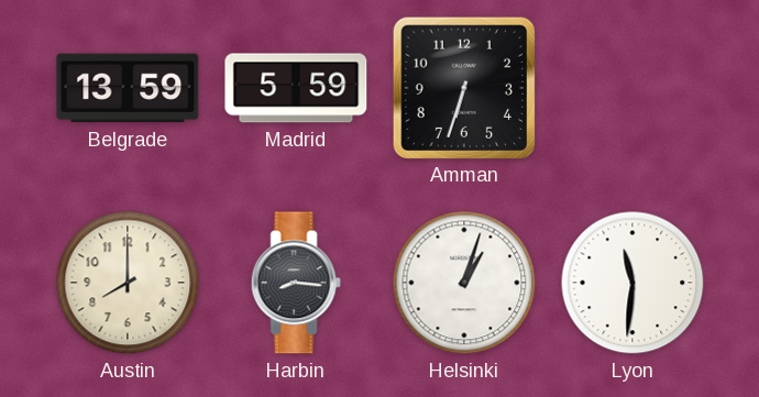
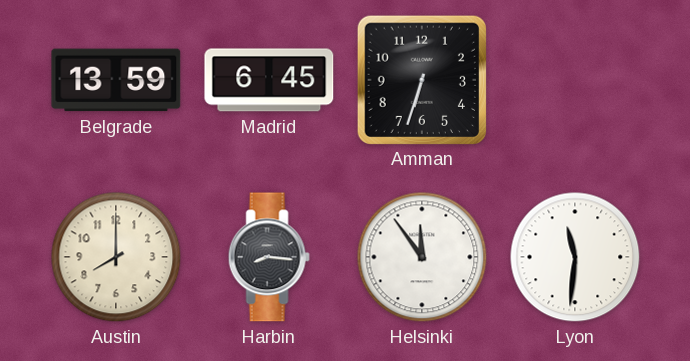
Madrid: 5:59 -> 6:45 (269, 80)
Helsinki: 1:03 -> 11:54 (422, 257)
